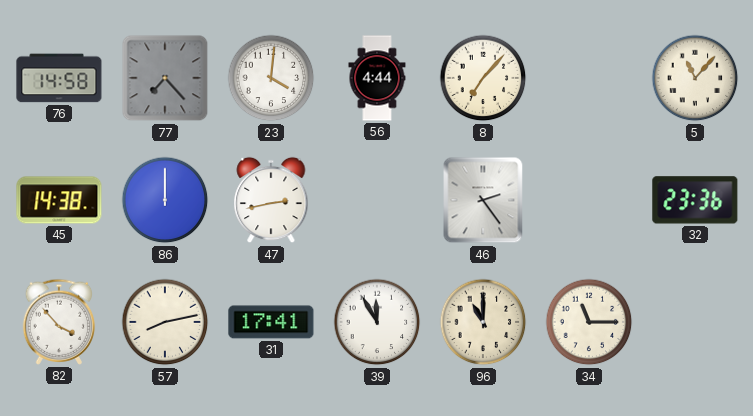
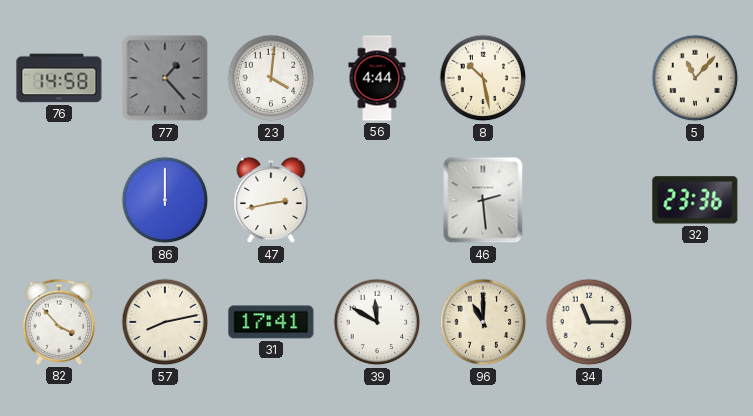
77: 7:23 -> 1:23 (165, 78)
8: 7:07 -> 10:28 (483, 78)
45: 14:38 -> none (59, 200)
46: 2:24 -> 2:29 (483, 200)
39: 11:55 -> 11:50 (377, 322)
